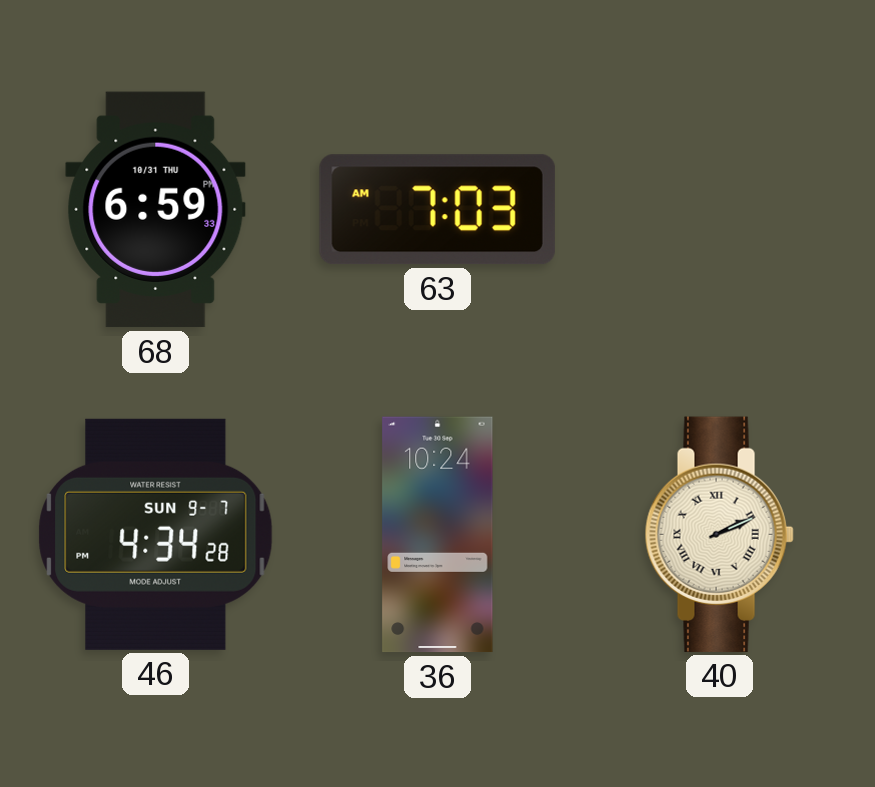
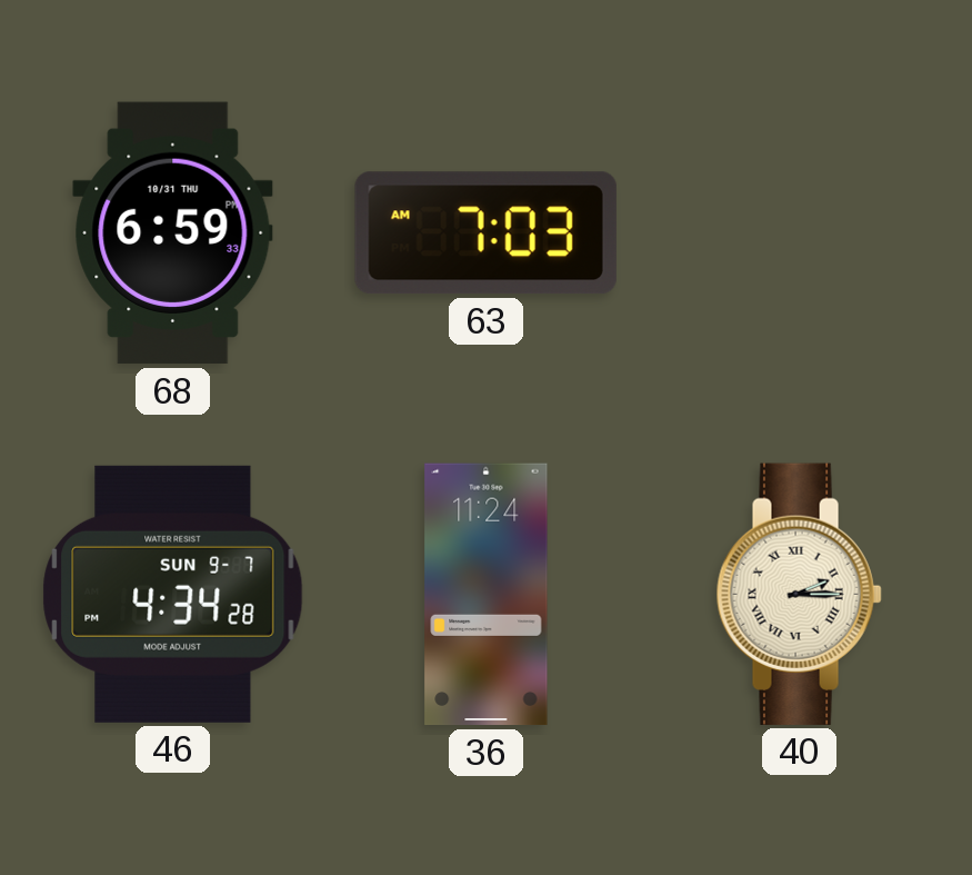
36: 10:24 -> 11:24 (487, 595)
40: 2:11 -> 2:15 (799, 594)
